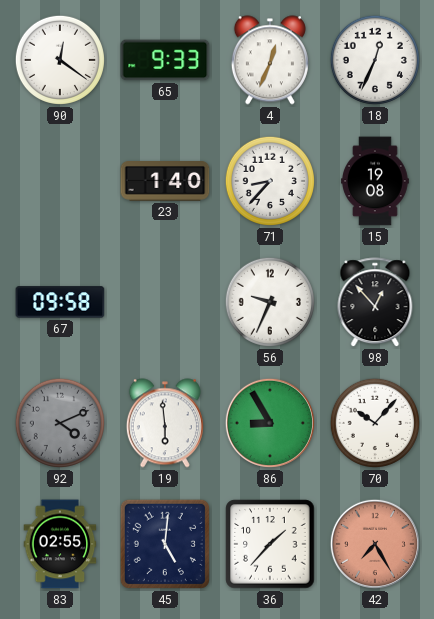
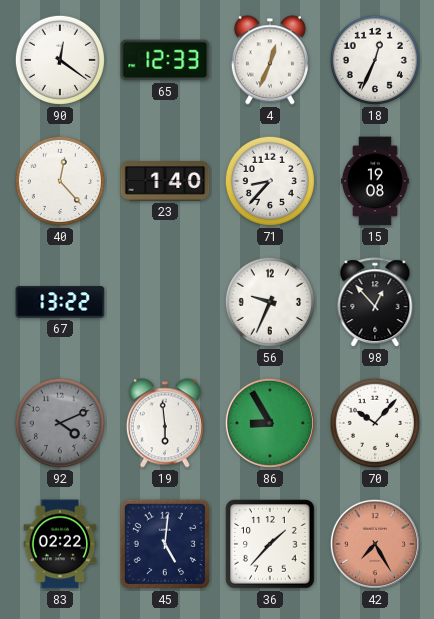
65: 9:33 -> 12:33 (165, 60)
40: none -> 12:23 (60, 181)
67: 09:58 -> 13:22 (60, 302)
83: 02:55 -> 02:22 (60, 544)
